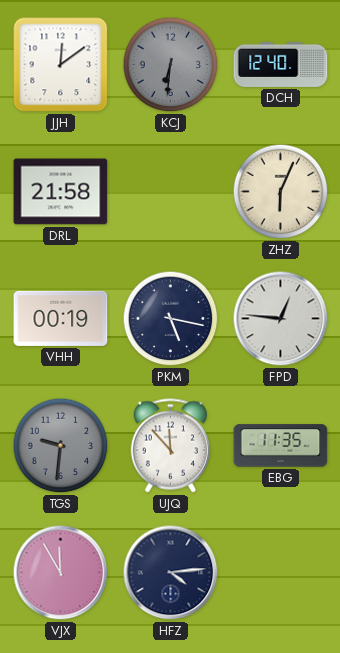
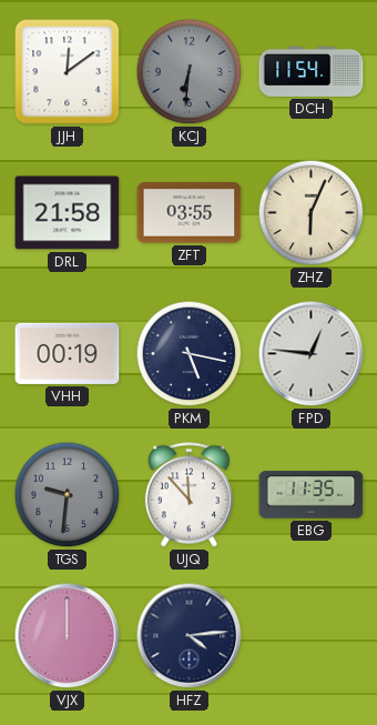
DCH: 12:40 -> 11:54 (312, 71)
ZFT: none -> 03:55 (190, 213)
VJX: 11:55 -> 12:00 (68, 636)
